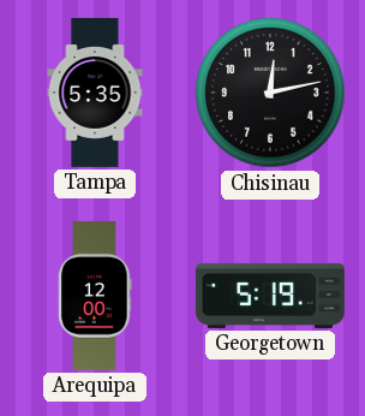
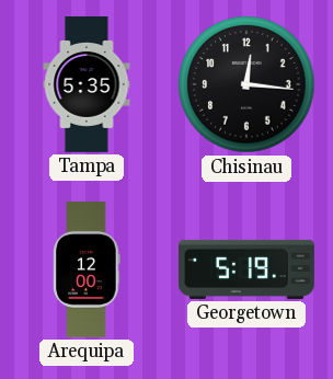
Chisinau: 12:13 -> 12:16 (246, 84)
